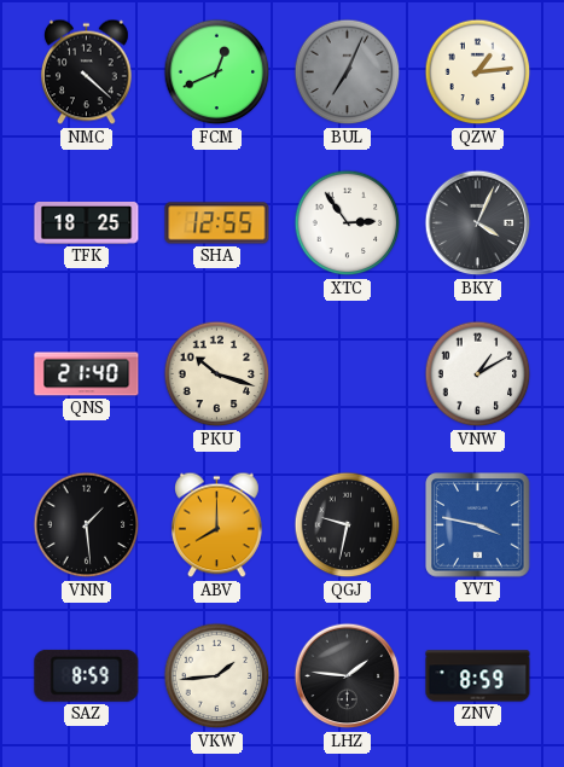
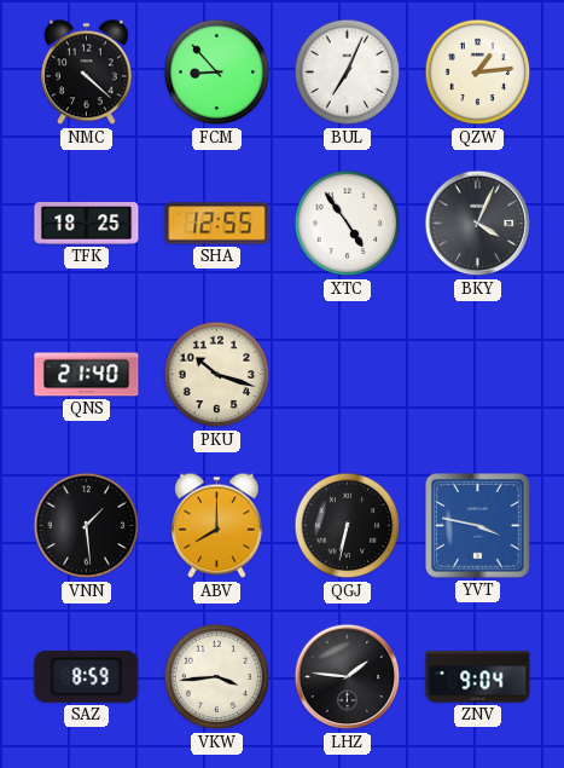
FCM: 12:41 -> 8:53 (217, 73)
BUL dial: grey -> white (348, 73)
XTC: 2:54 -> 4:54 (348, 224)
VNW: 1:10 -> none (478, 374)
QGJ: 9:32 -> 6:32 (348, 526)
VKW: 1:44 -> 3:44 (217, 677)
ZNV: 8:59 -> 9:04 (478, 677)
